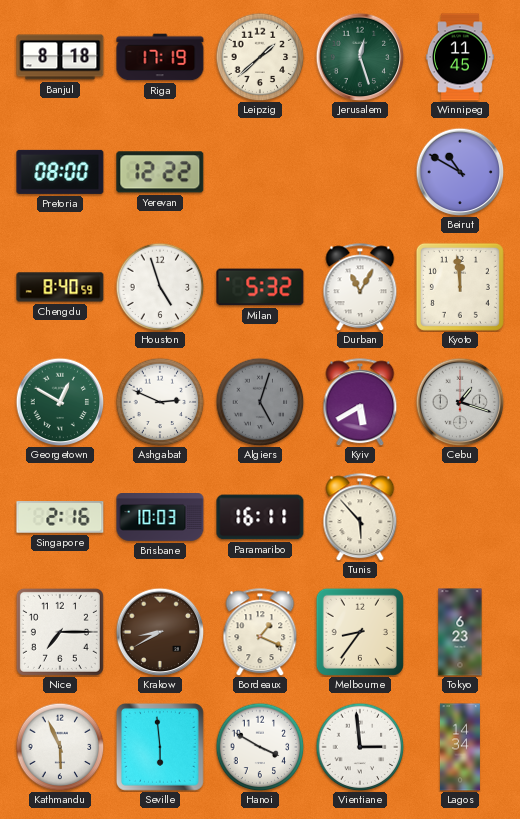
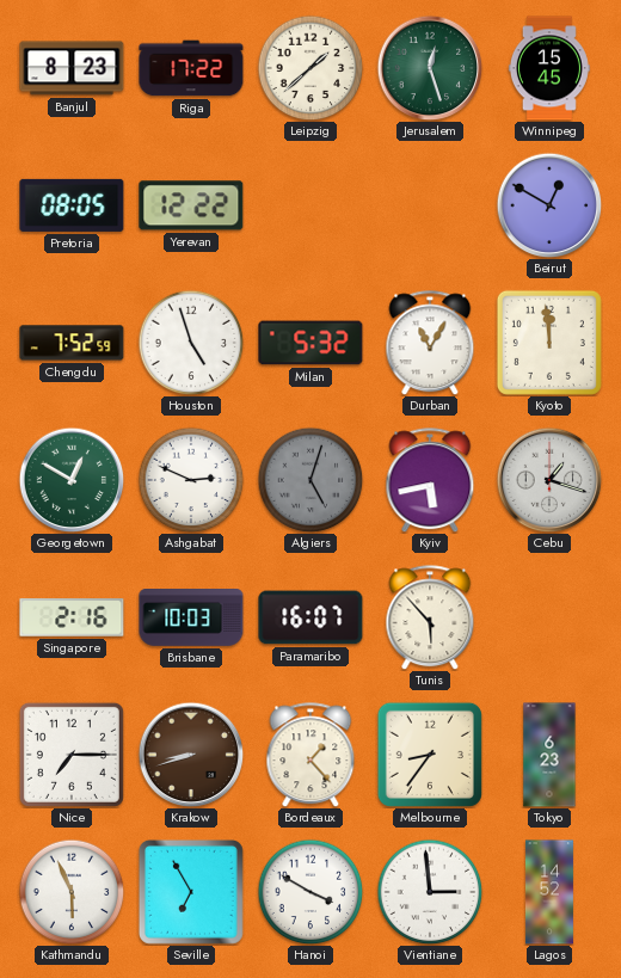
Banjul: 8:18 -> 8:23 (72, 68)
Riga: 17:19 -> 17:22 (191, 68)
Winnipeg: 11:45 -> 15:45 (549, 68)
Pretoria: 08:00 -> 08:05 (72, 205)
Beirut: 10:50 -> 12:50 (549, 205)
Chengdu: 8:40 -> 7:52 (72, 343)
Kyiv: 5:40 -> 5:43 (430, 480)
Paramaribo: 16:11 -> 16:07 (310, 617)
Krakow: 8:40 -> 8:42 (191, 755)
Bordeaux: 1:19 -> 1:23 (310, 755)
Seville: 5:59 -> 6:55 (191, 892)
Lagos: 14:34 -> 14:52 (549, 892)
